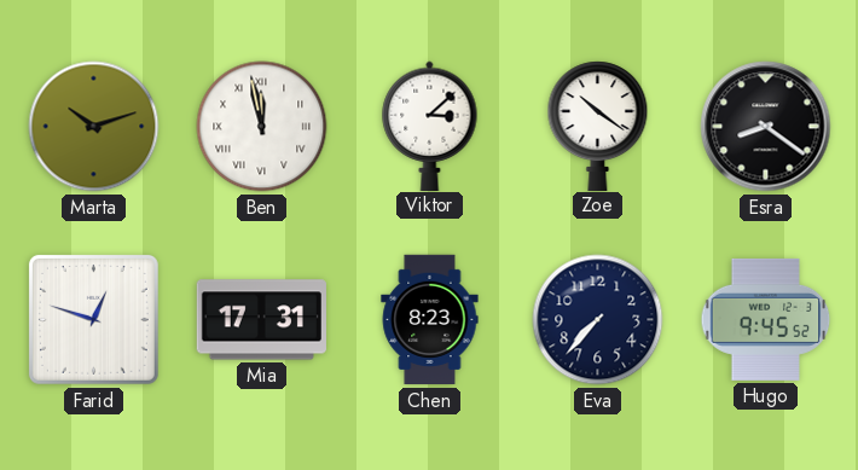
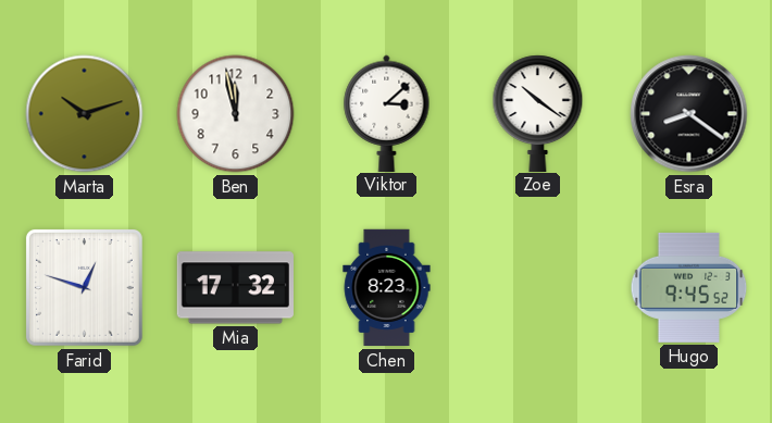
Ben numerals: Roman -> Arabic (236, 114)
Mia: 17:31 -> 17:32 (235, 288)
Eva: 7:37 -> none (598, 320)
